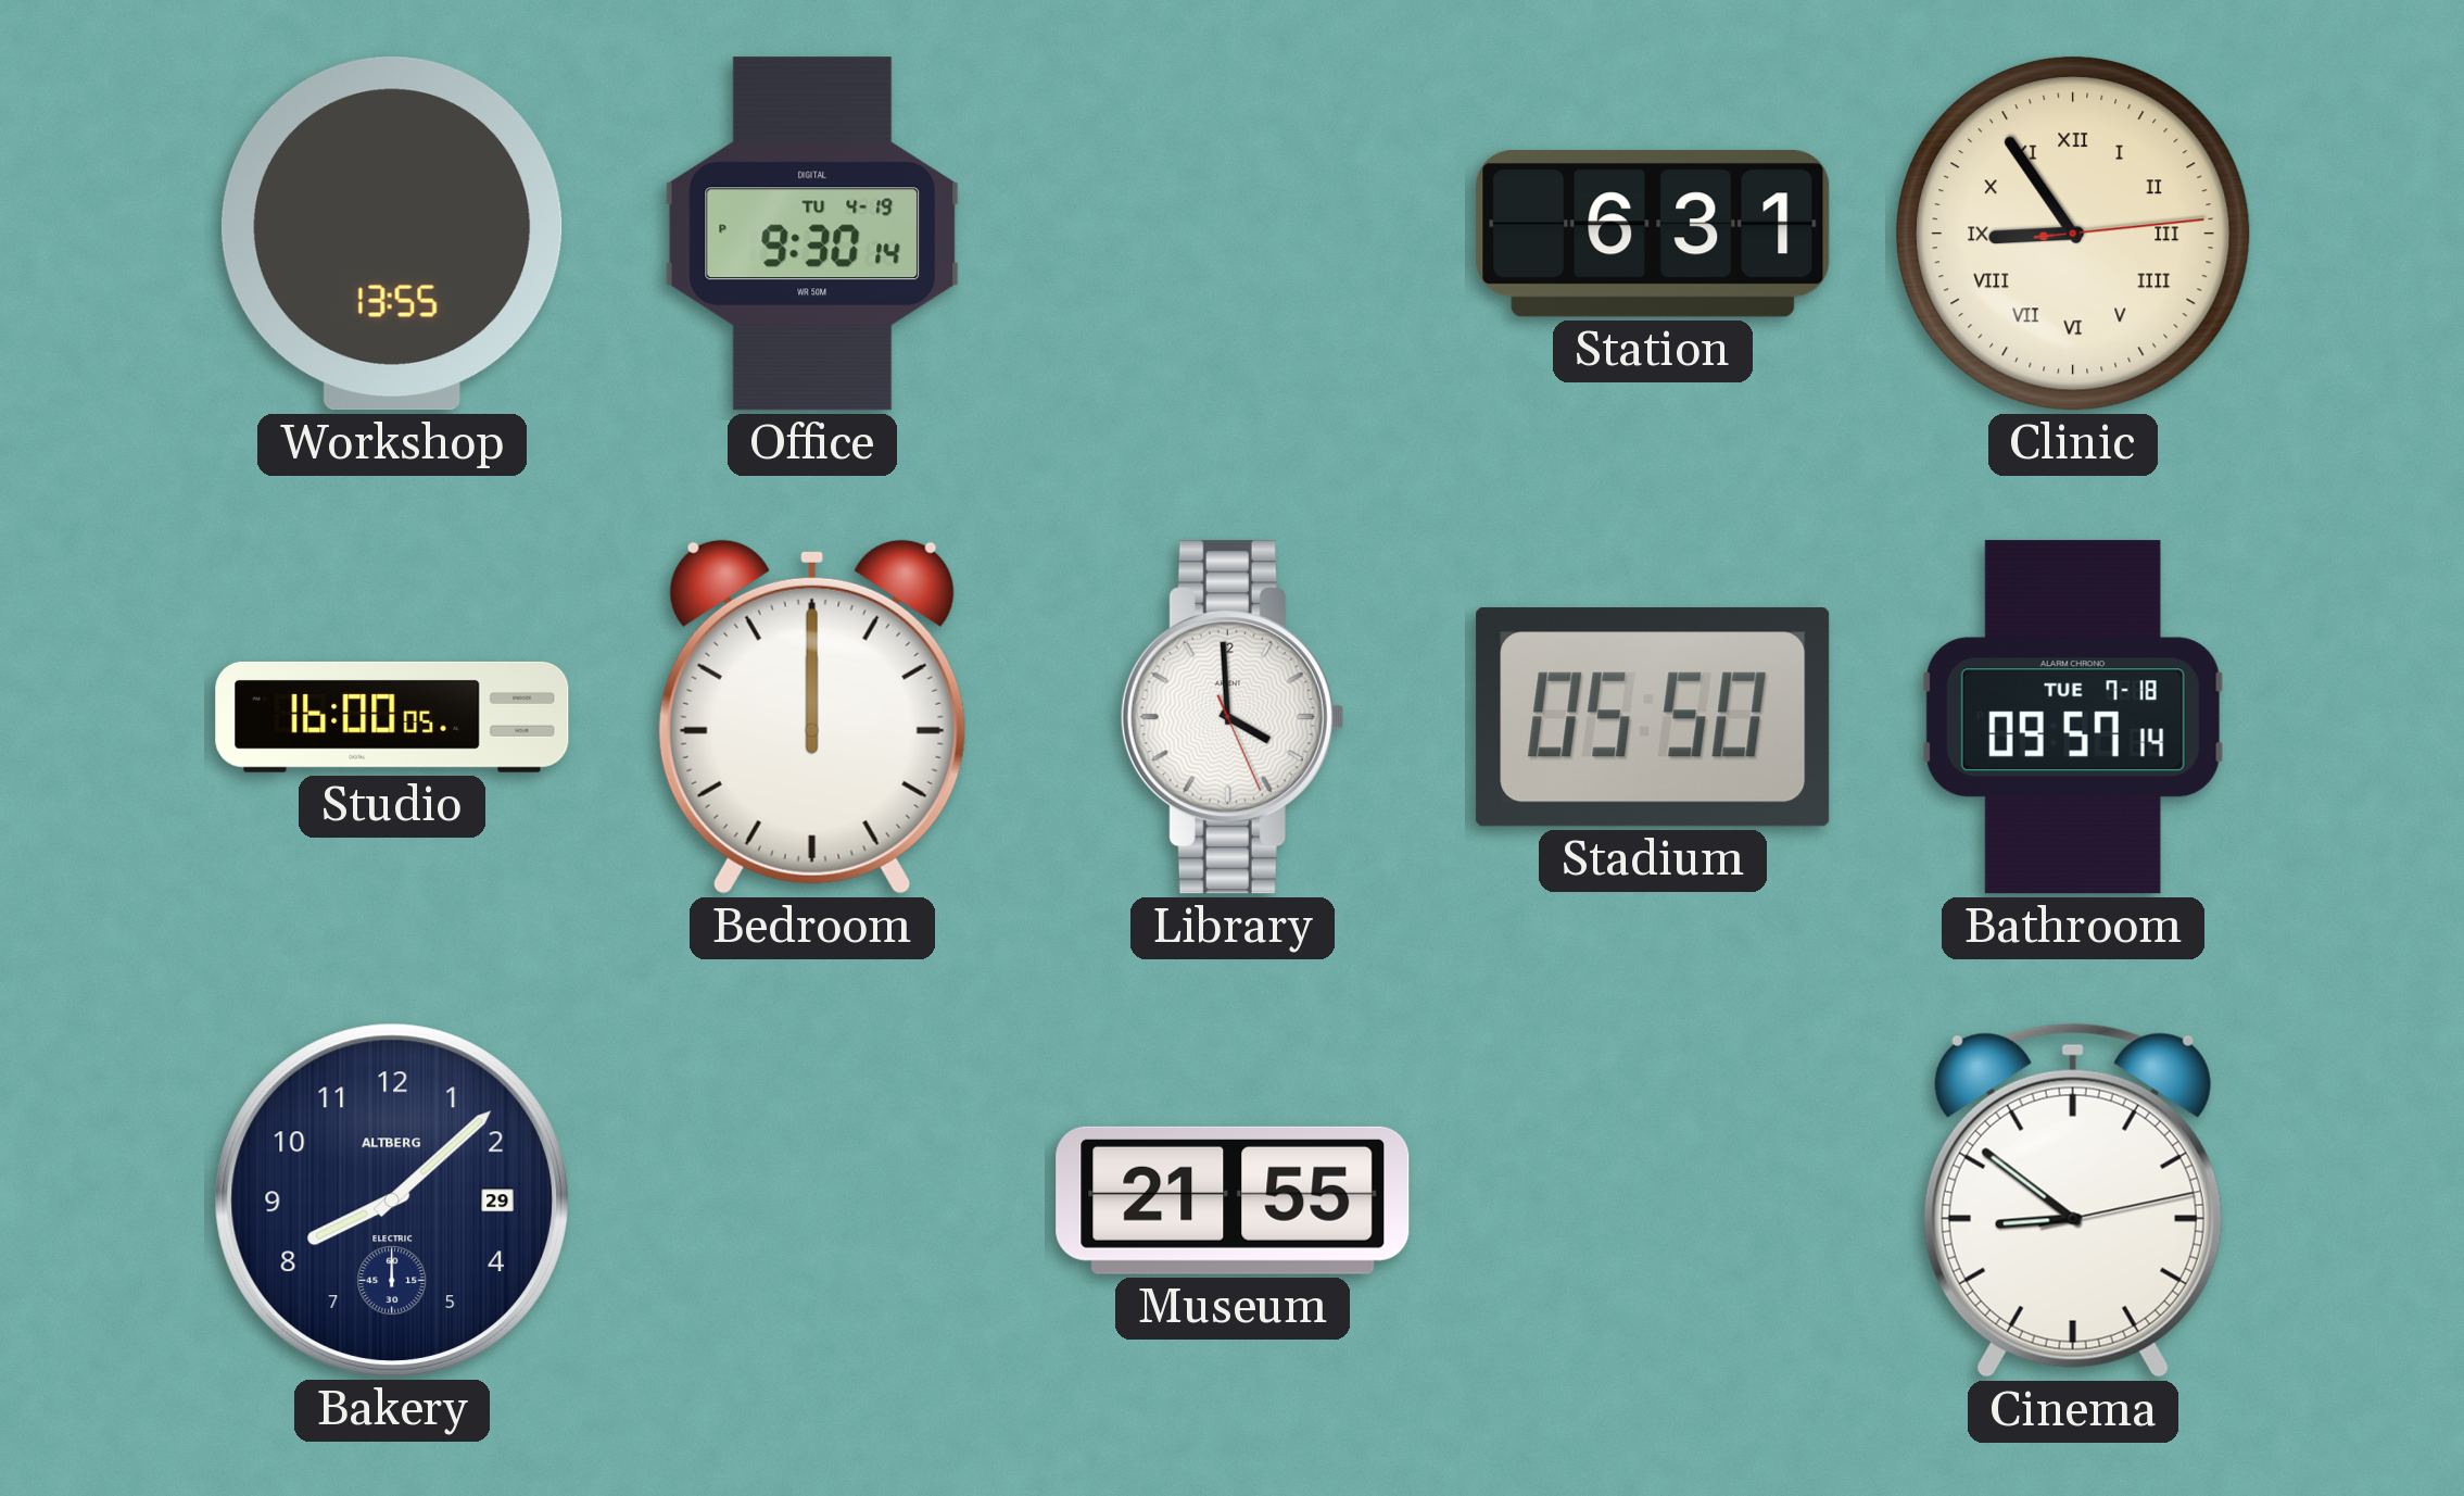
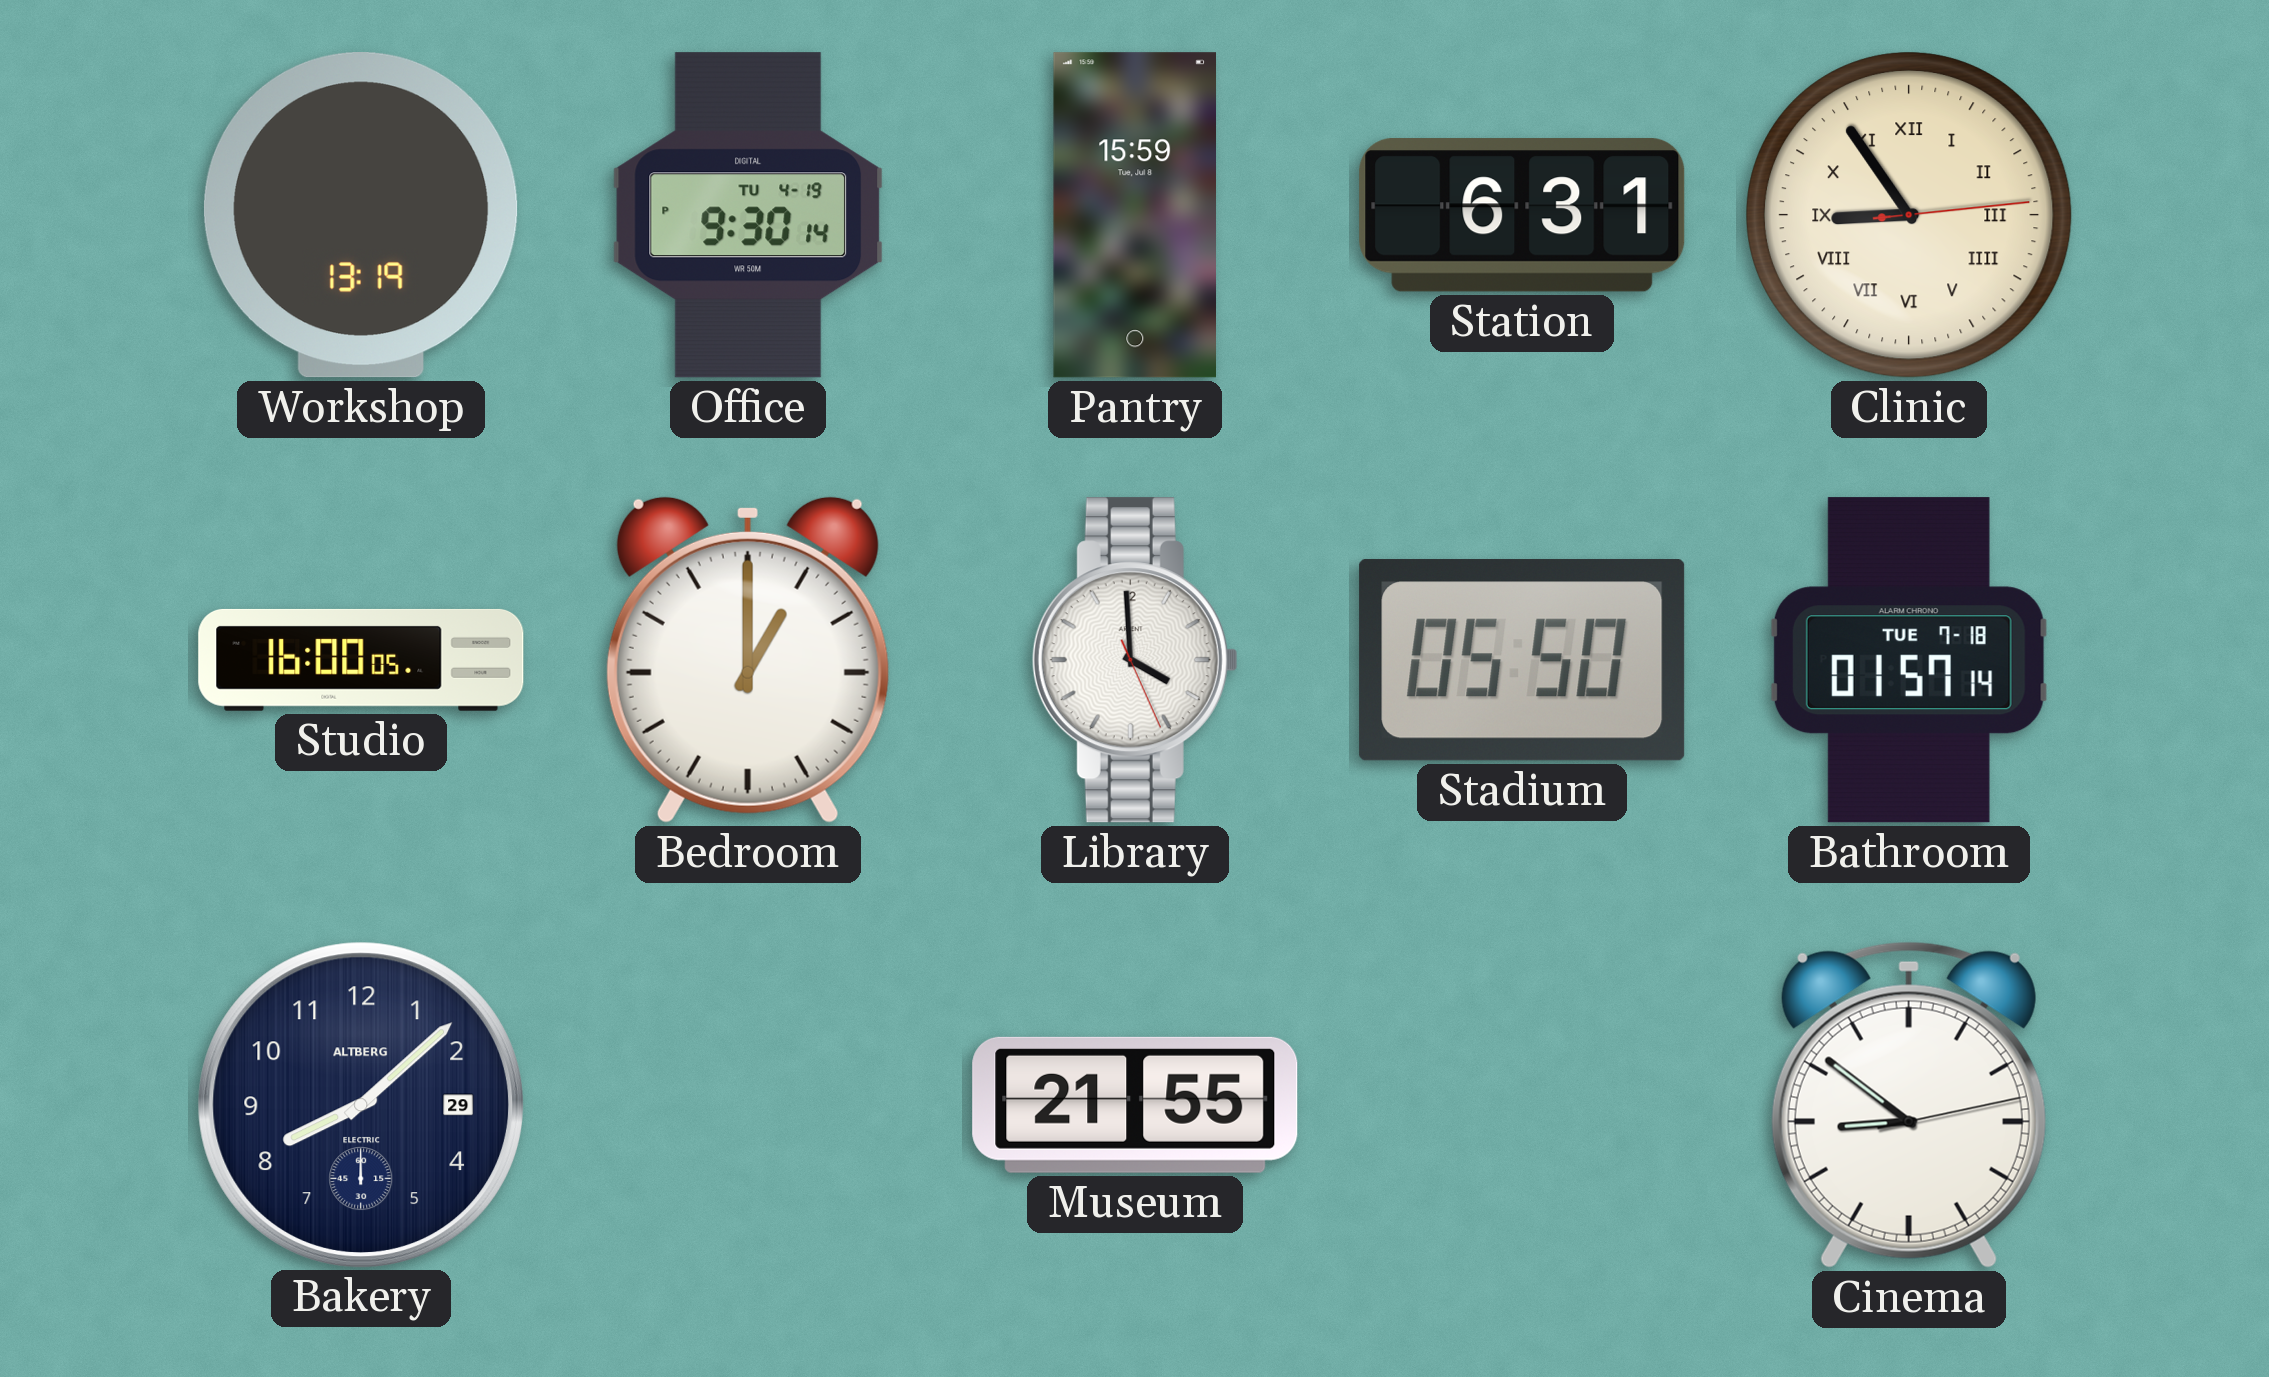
Workshop: 13:55 -> 13:19 (361, 216)
Pantry: none -> 15:59 (1134, 215)
Bedroom: 12:00 -> 1:00 (748, 660)
Bathroom: 09:57 -> 01:57 (1909, 660)
